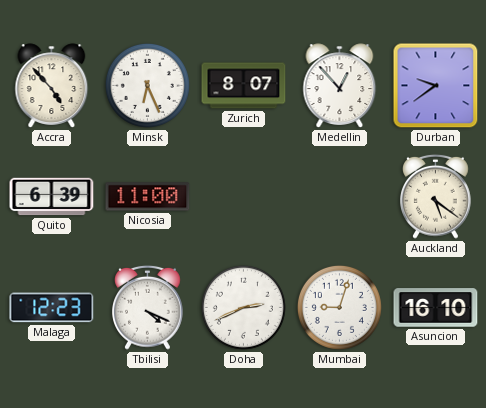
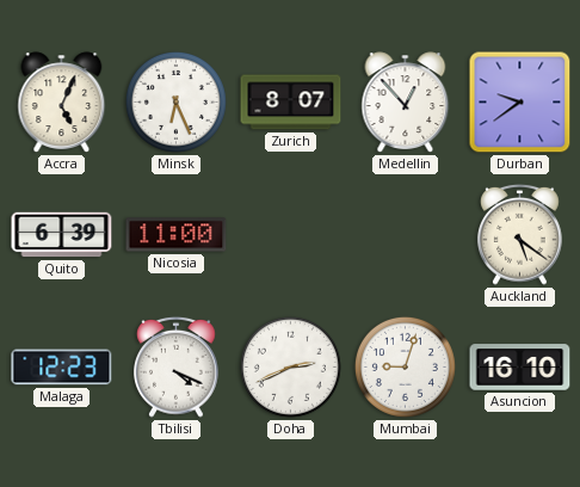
Accra: 4:53 -> 5:04 (62, 103)
